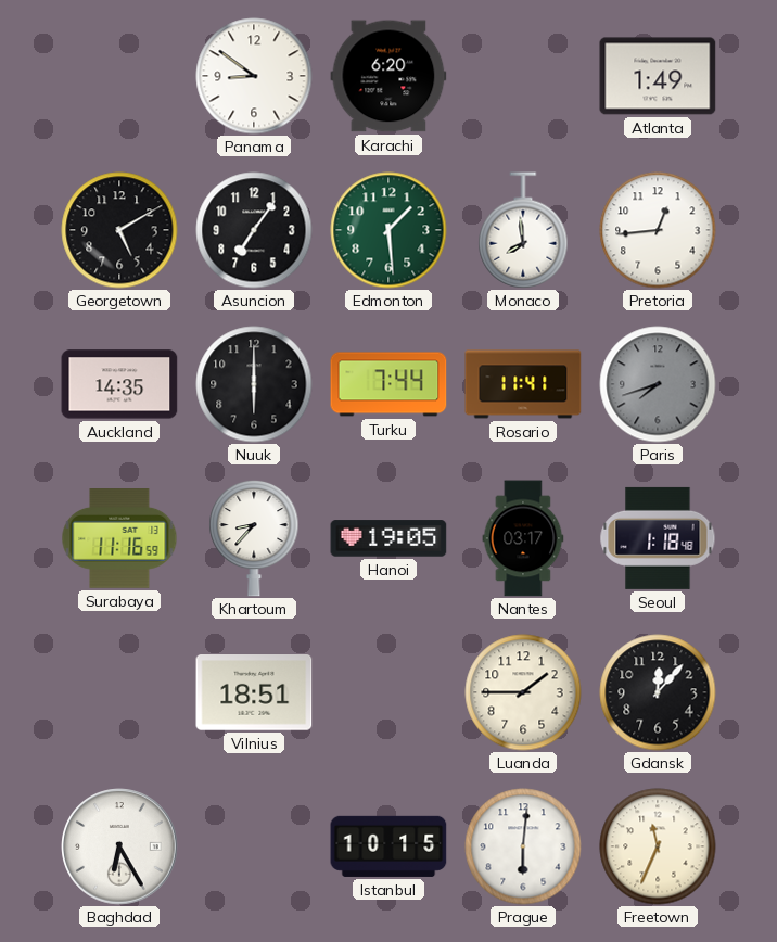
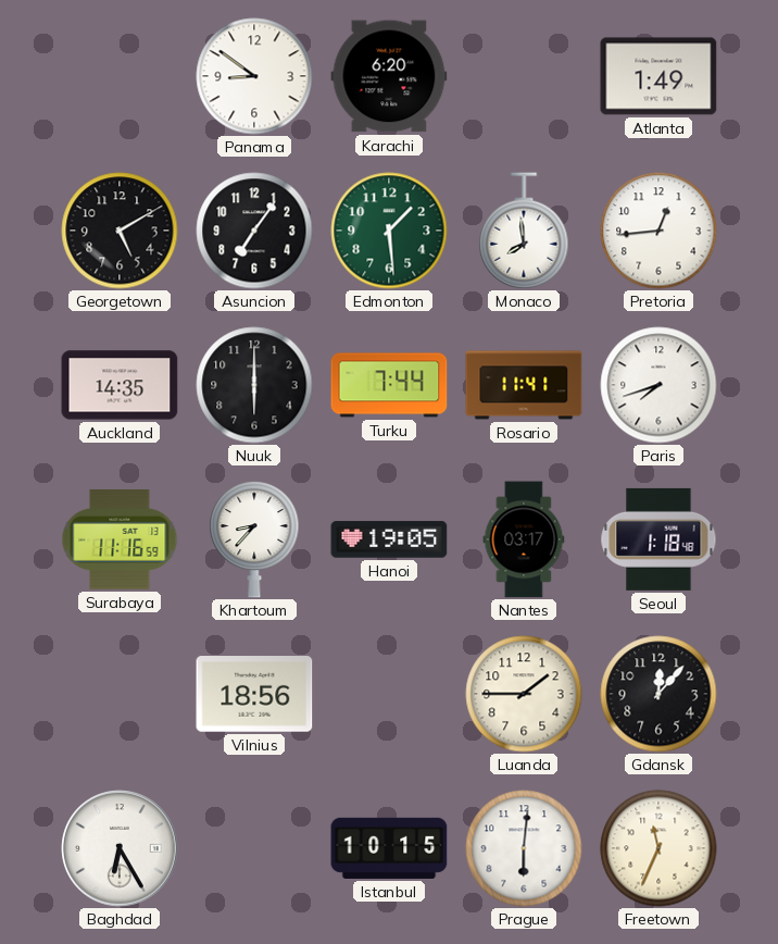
Paris dial: grey -> white (658, 385)
Vilnius: 18:51 -> 18:56 (254, 695)
